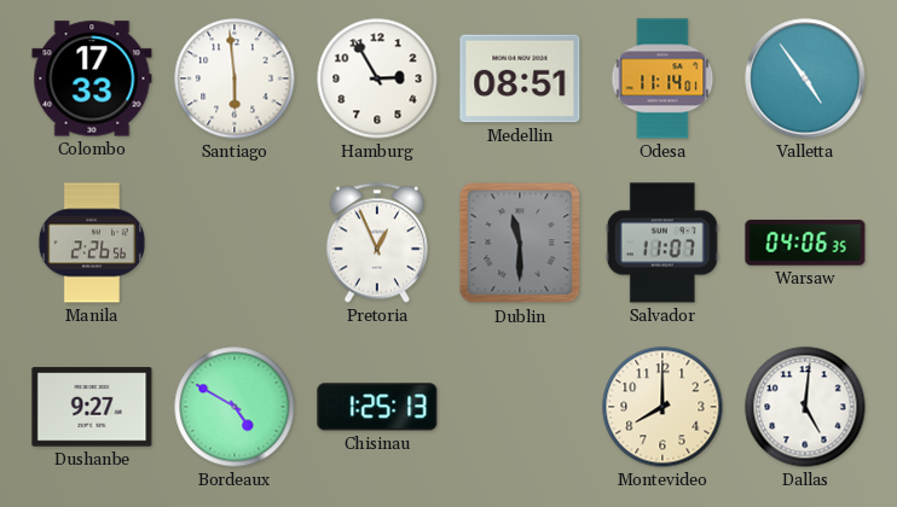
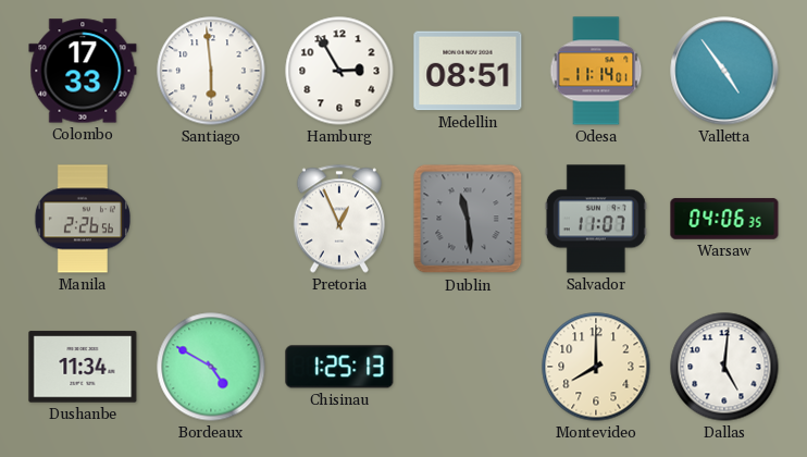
Dublin: 11:30 -> 11:29 (468, 219)
Dushanbe: 9:27 -> 11:34 (83, 367)
